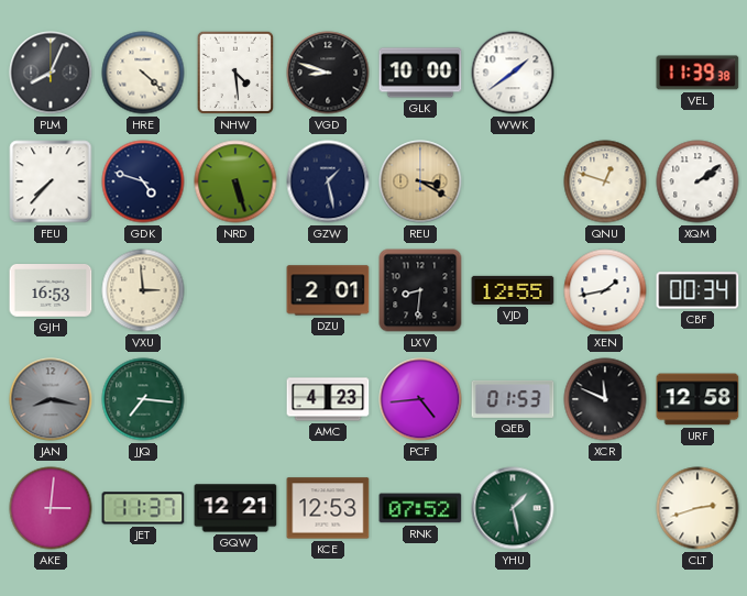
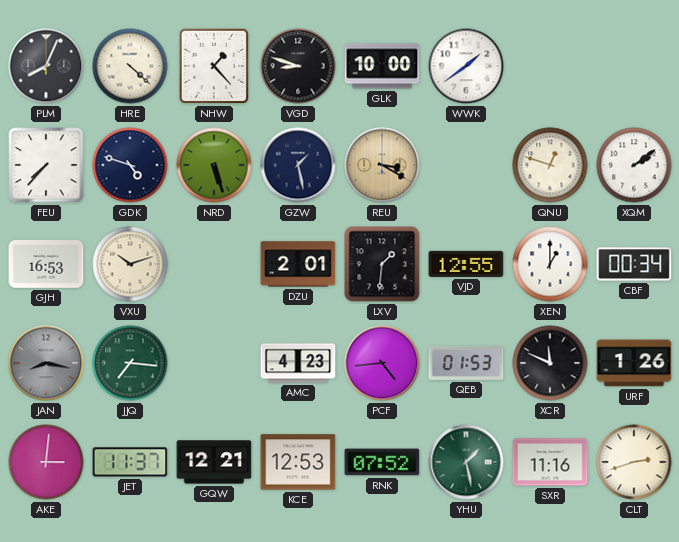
NHW: 4:29 -> 1:23 (214, 66)
VEL: 11:39 -> none (697, 73)
VXU: 2:59 -> 10:12 (130, 264)
LXV: 8:31 -> 1:31 (382, 264)
XEN: 1:43 -> 1:00 (550, 264)
URF: 12:58 -> 1:26 (634, 363)
SXR: none -> 11:16 (550, 462)
